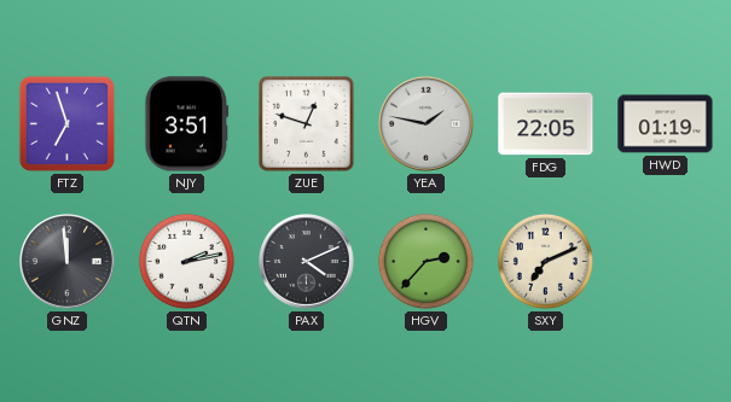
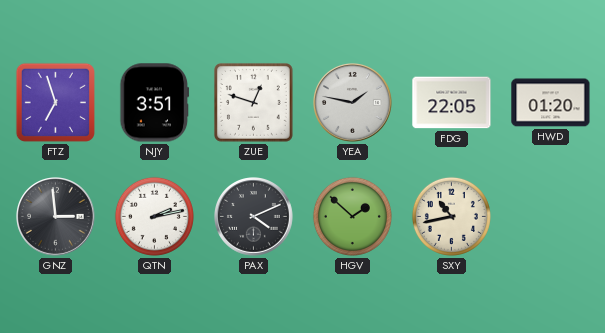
HWD: 01:19 -> 01:20 (551, 103)
GNZ: 11:59 -> 2:59 (56, 217)
HGV: 2:37 -> 1:52 (352, 216)
SXY: 7:11 -> 10:43 (451, 216)
